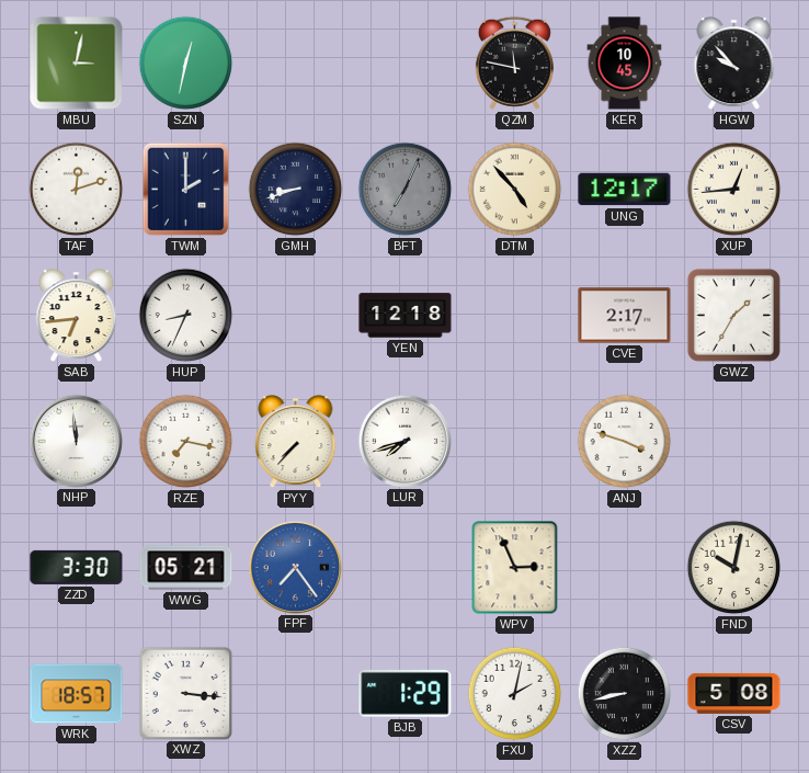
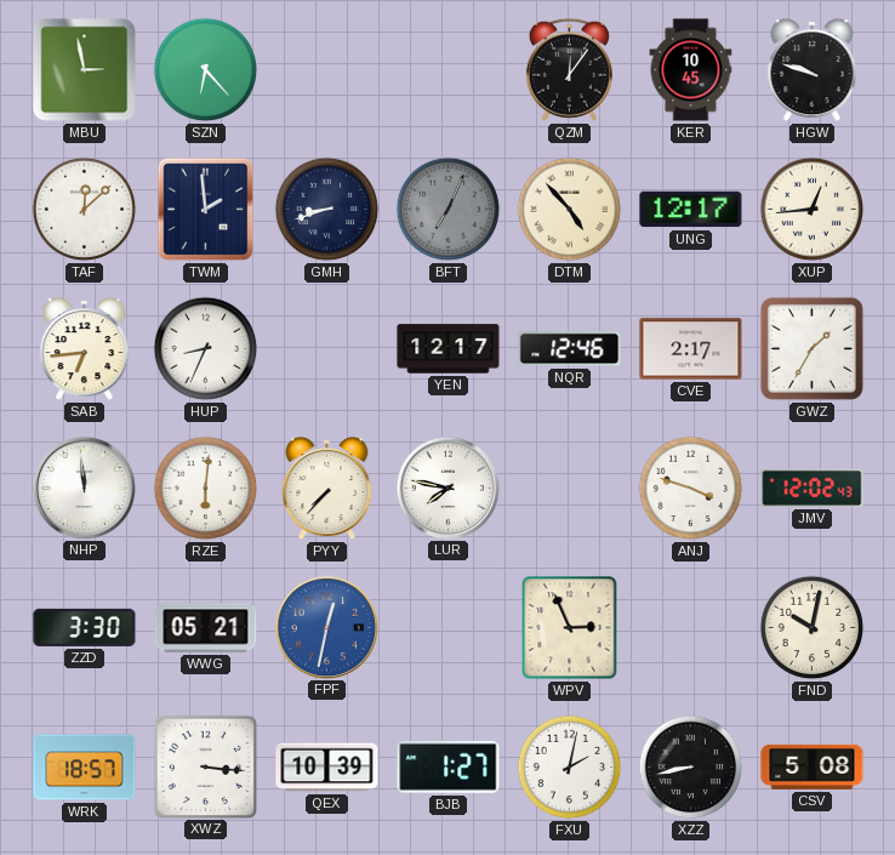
MBU: 3:02 -> 2:58 (85, 70)
SZN: 12:32 -> 6:23 (206, 70)
QZM: 11:47 -> 12:06 (569, 69)
HGW: 9:53 -> 9:48 (813, 70)
TAF: 12:12 -> 12:08 (85, 210)
TWM: 2:00 -> 1:59 (206, 210)
YEN: 12:18 -> 12:17 (449, 349)
NQR: none -> 12:46 (570, 349)
RZE: 7:17 -> 6:01 (206, 489)
LUR: 7:42 -> 7:47 (447, 488)
JMV: none -> 12:02 (813, 488)
FPF: 7:24 -> 12:32 (326, 627)
QEX: none -> 10:39 (327, 768)
BJB: 1:29 -> 1:27 (449, 766)
